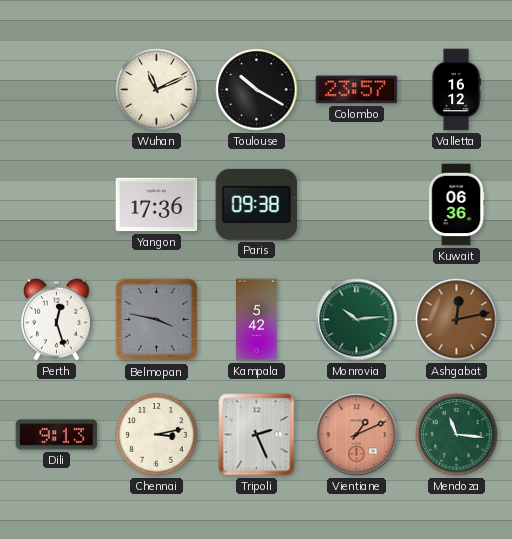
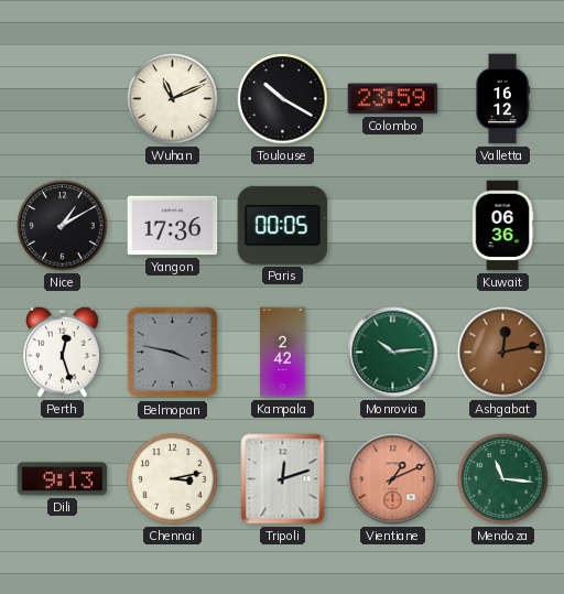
Colombo: 23:57 -> 23:59 (393, 99)
Nice: none -> 1:10 (63, 226)
Paris: 09:38 -> 00:05 (283, 225)
Kampala: 5:42 -> 2:42 (283, 353)
Tripoli: 2:26 -> 12:12 (283, 479)
